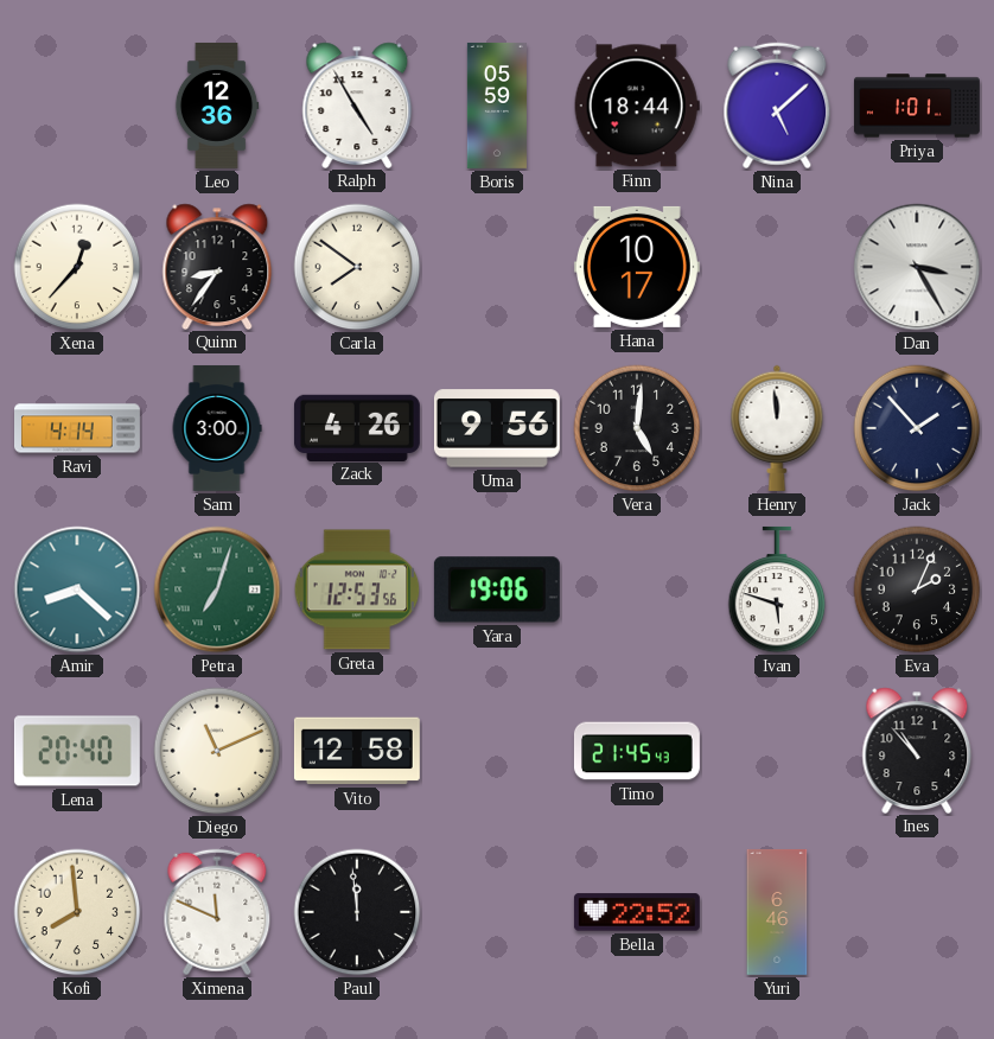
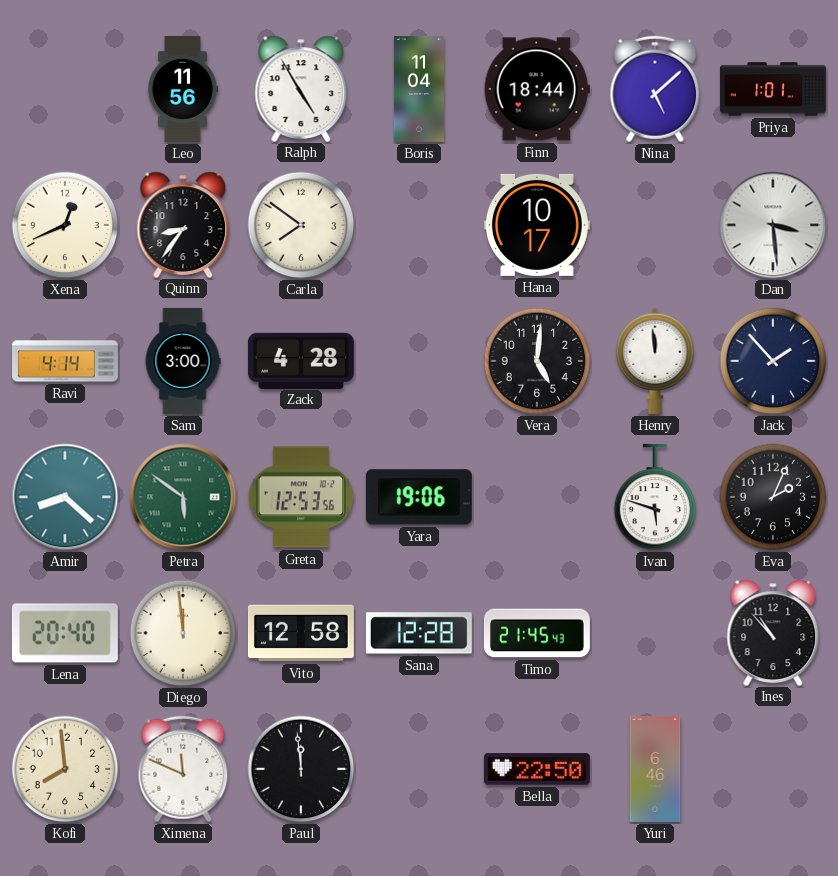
Leo: 12:36 -> 11:56 (183, 89)
Boris: 05:59 -> 11:04 (419, 89)
Xena: 12:37 -> 12:41 (65, 225)
Dan: 3:25 -> 3:29 (773, 225)
Zack: 4:26 -> 4:28 (301, 360)
Uma: 9:56 -> none (497, 428)
Petra: 7:03 -> 5:51 (183, 497)
Diego: 11:11 -> 11:59 (183, 633)
Sana: none -> 12:28 (419, 633)
Bella: 22:52 -> 22:50 (537, 769)
